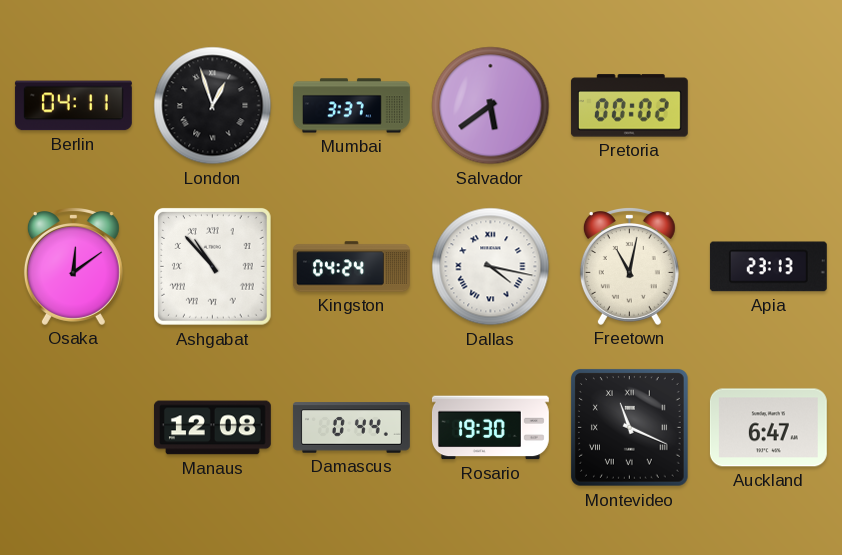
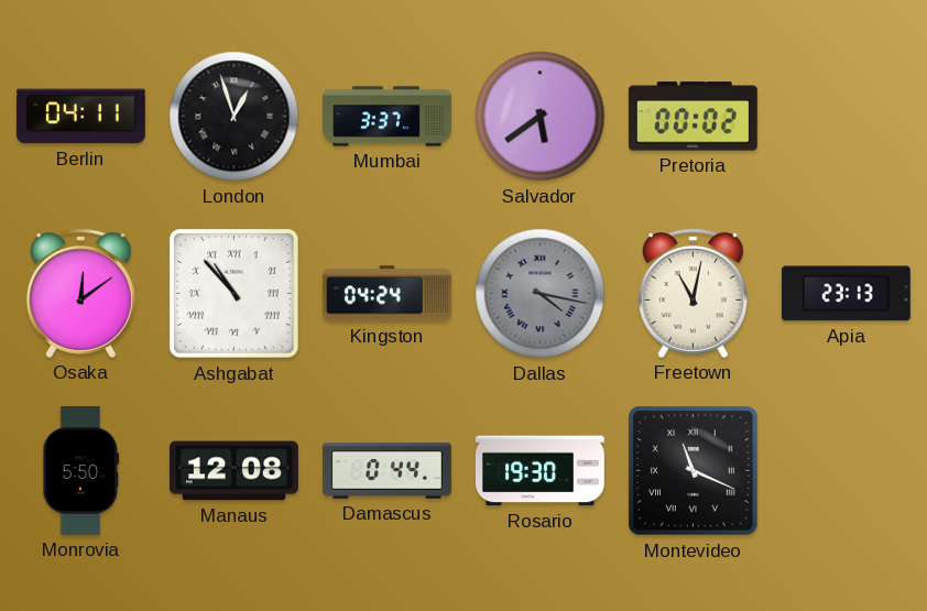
Dallas dial: white -> grey (541, 294)
Monrovia: none -> 5:50 (81, 470)
Auckland: 6:47 -> none (768, 428)
